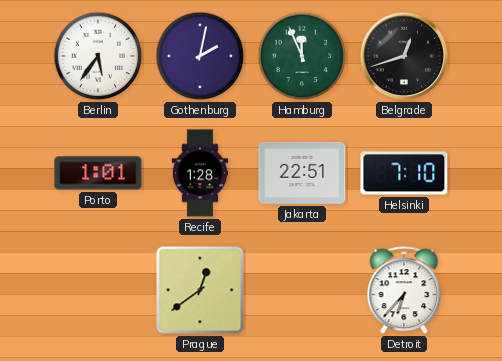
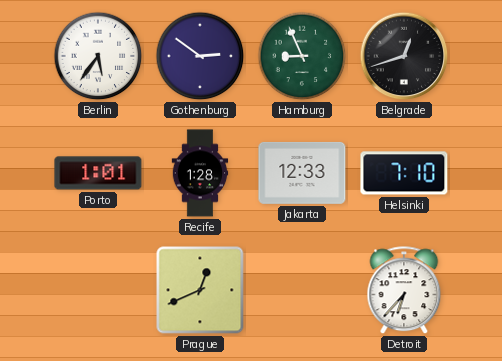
Gothenburg: 2:02 -> 2:51 (200, 56)
Hamburg: 11:56 -> 8:56 (302, 56)
Jakarta: 22:51 -> 12:33 (302, 173)
Prague: 12:39 -> 12:41 (200, 290)
